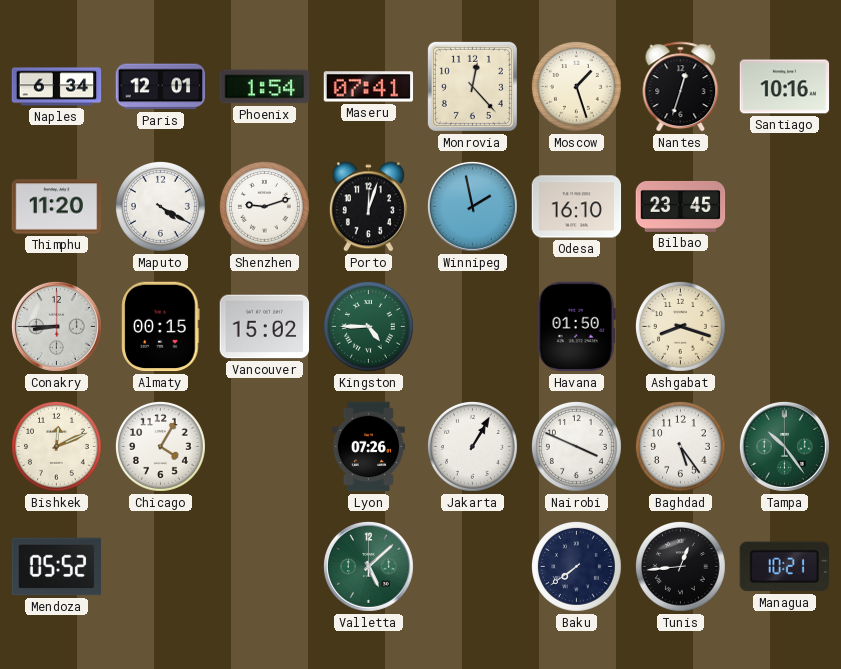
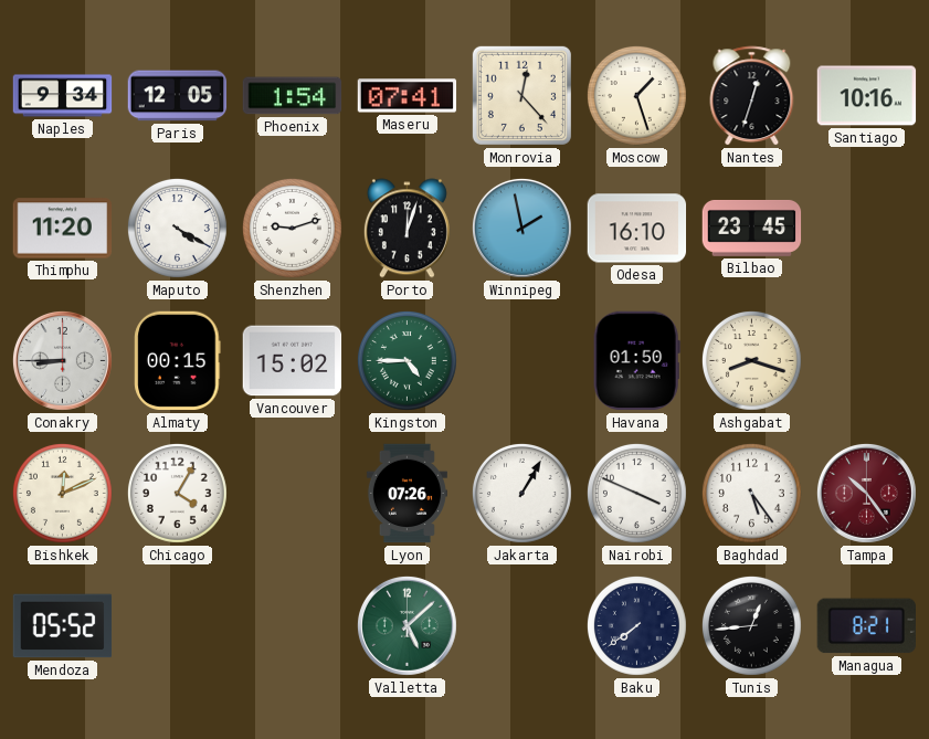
Naples: 6:34 -> 9:34 (63, 96)
Paris: 12:01 -> 12:05 (178, 96)
Tampa dial: green -> burgundy (866, 493)
Managua: 10:21 -> 8:21 (866, 626)
